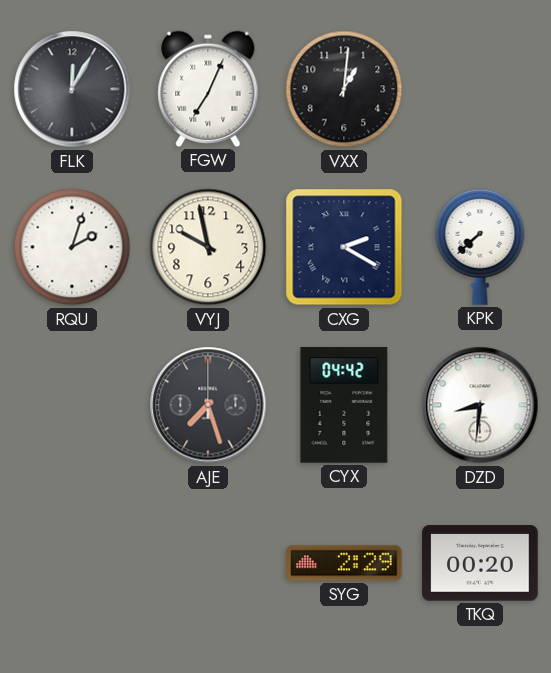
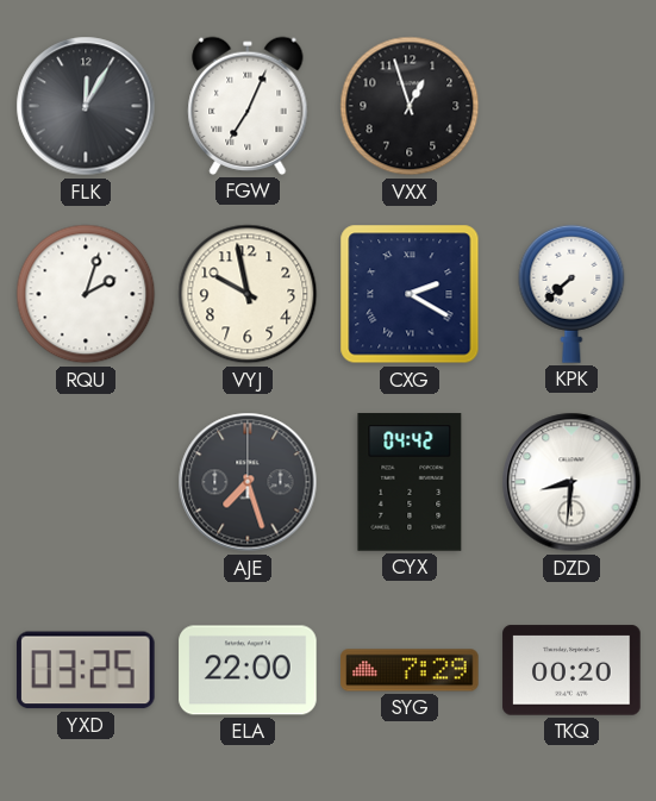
VXX: 1:01 -> 12:57 (410, 106)
YXD: none -> 03:25 (86, 670)
ELA: none -> 22:00 (248, 670)
SYG: 2:29 -> 7:29 (410, 670)
